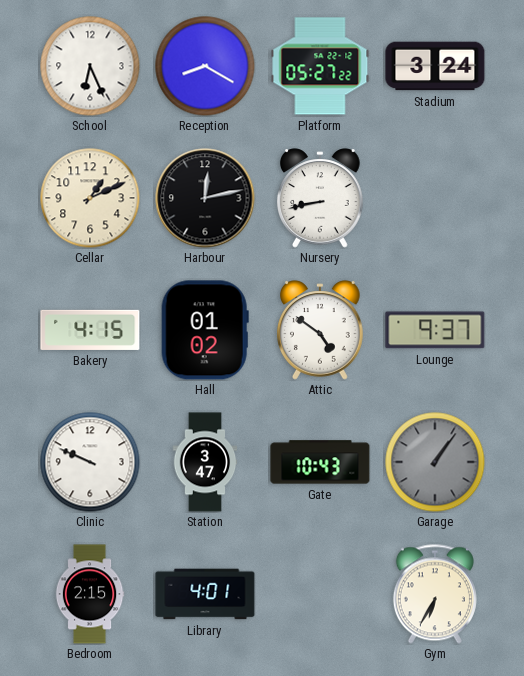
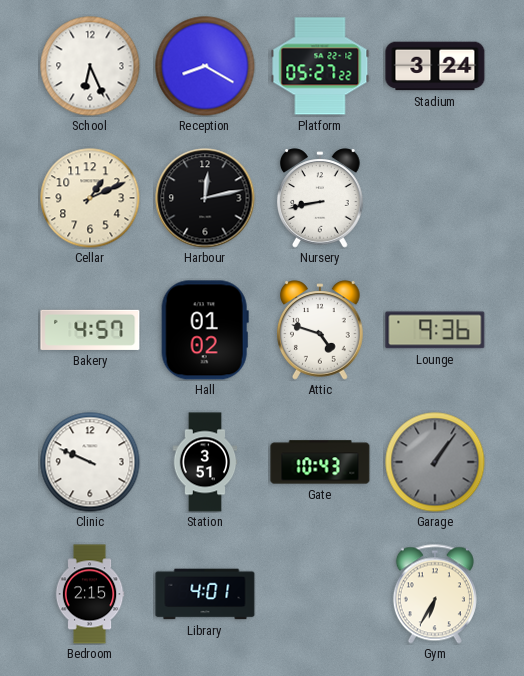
Bakery: 4:15 -> 4:57 (90, 330)
Attic: 4:51 -> 4:48 (321, 330)
Lounge: 9:37 -> 9:36 (435, 330)
Station: 3:47 -> 3:51 (205, 462)
